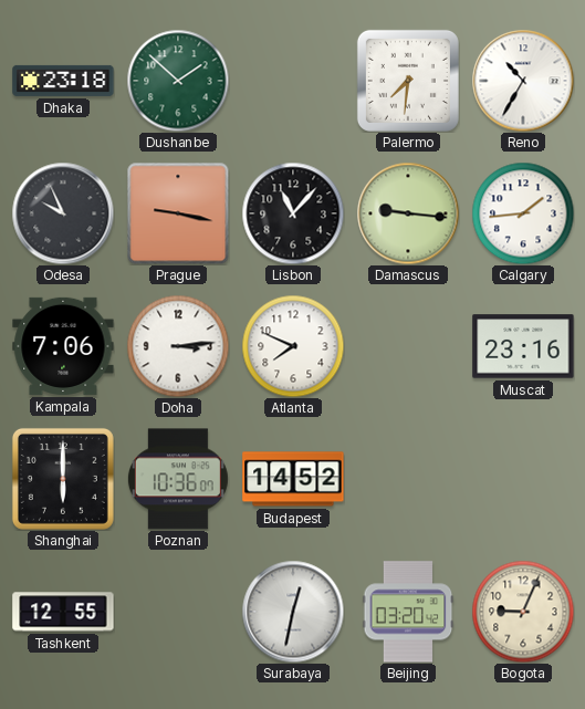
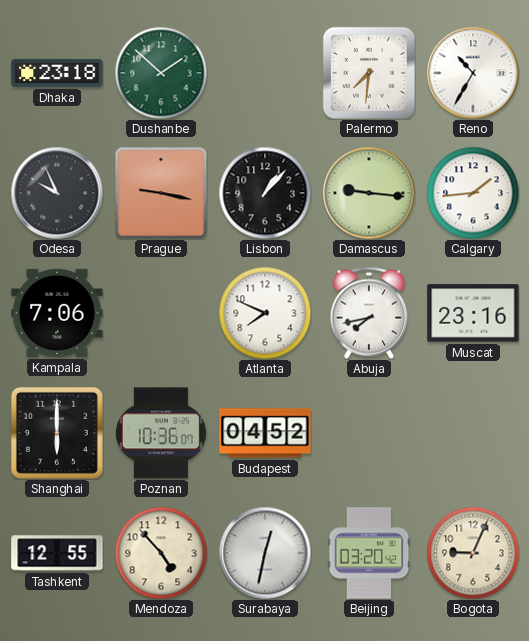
Lisbon: 11:07 -> 1:07 (265, 193)
Doha: 3:14 -> none (178, 346)
Abuja: none -> 7:43 (369, 313)
Budapest: 14:52 -> 04:52 (265, 433)
Mendoza: none -> 4:53 (161, 553)
